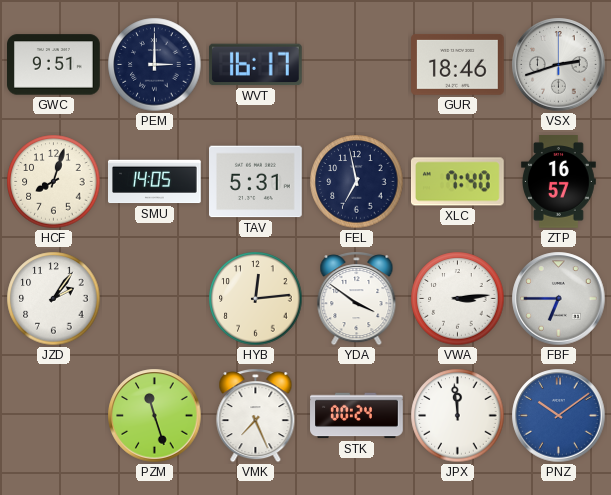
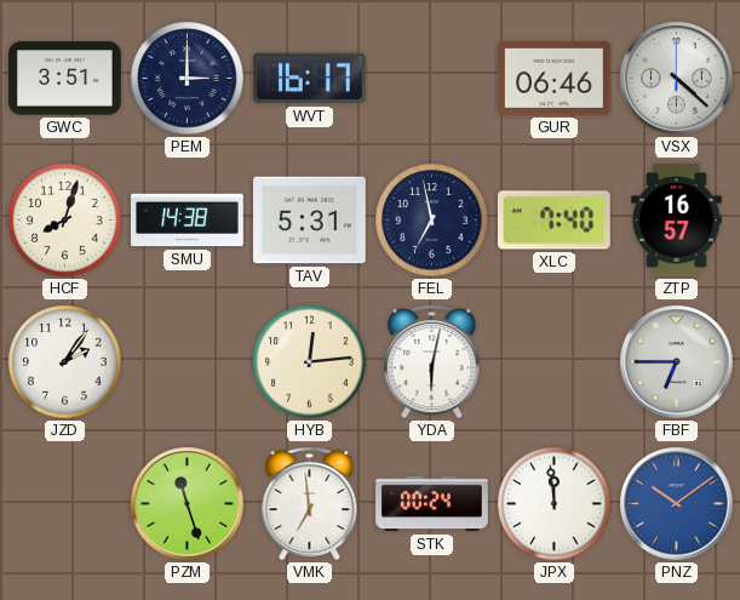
GWC: 9:51 -> 3:51 (65, 79)
GUR: 18:46 -> 06:46 (555, 78)
VSX: 2:42 -> 4:22 (677, 79)
SMU: 14:05 -> 14:38 (188, 221)
YDA: 3:51 -> 6:02 (432, 362)
VWA: 3:14 -> none (458, 299)
VMK: 7:26 -> 6:59 (310, 504)
